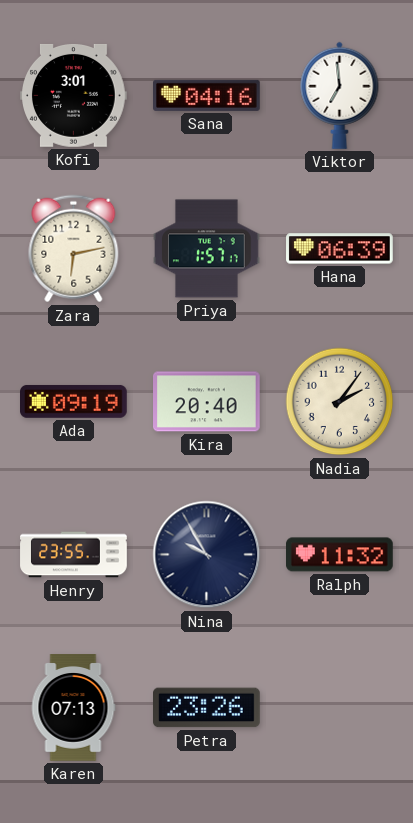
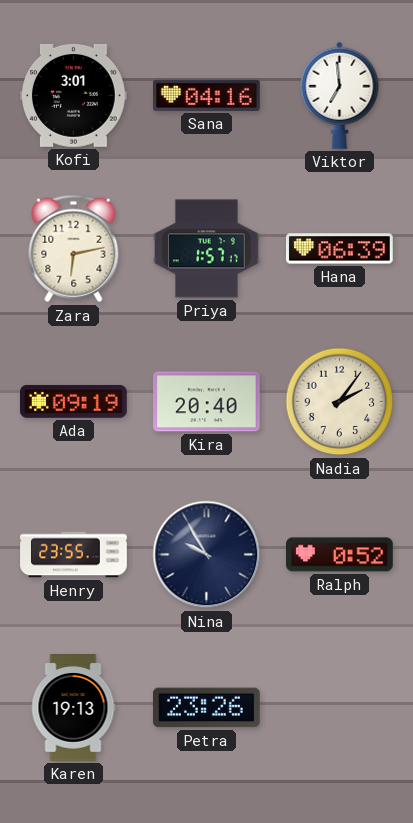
Ralph: 11:32 -> 0:52 (340, 555)
Karen: 07:13 -> 19:13 (73, 708)
